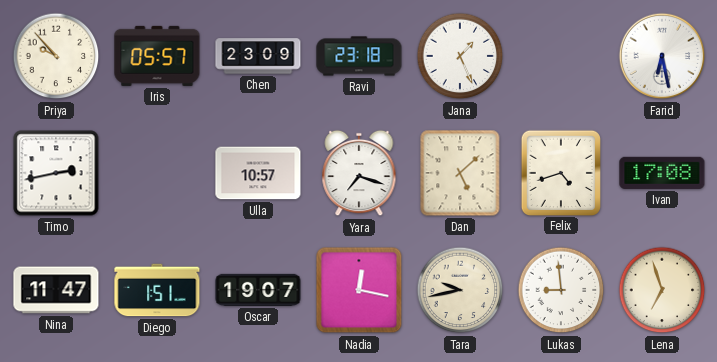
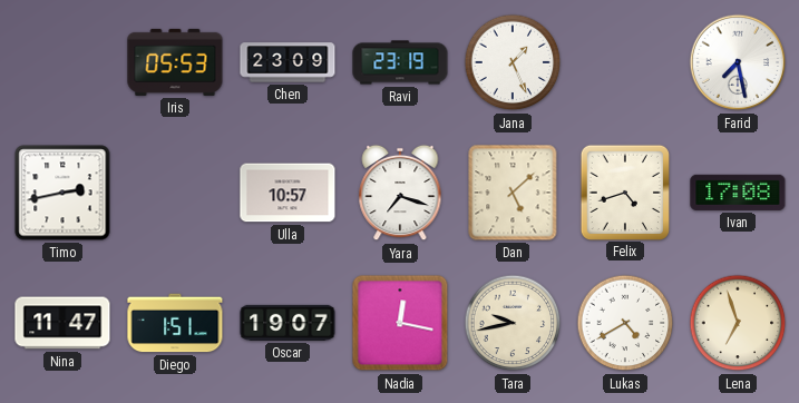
Priya: 9:53 -> none (56, 56)
Iris: 05:57 -> 05:53 (175, 62)
Ravi: 23:18 -> 23:19 (400, 62)
Farid: 6:28 -> 7:28 (738, 62)
Lukas: 8:59 -> 4:40 (625, 323)
